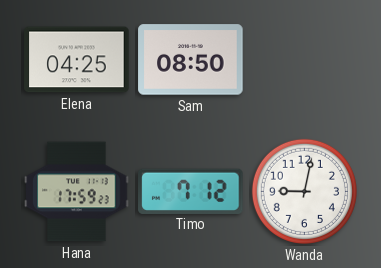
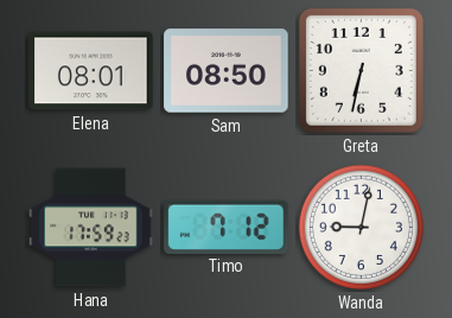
Elena: 04:25 -> 08:01 (91, 71)
Greta: none -> 6:32 (361, 70)
